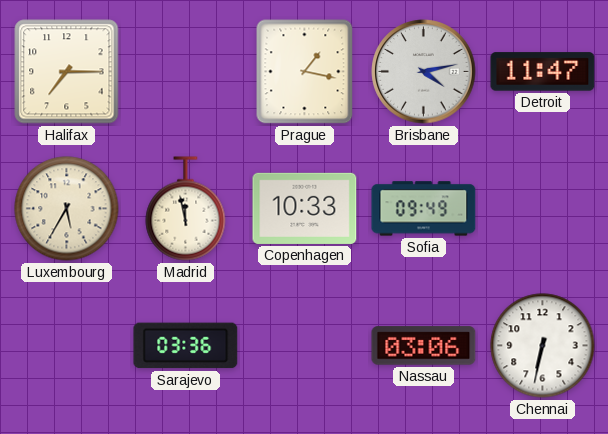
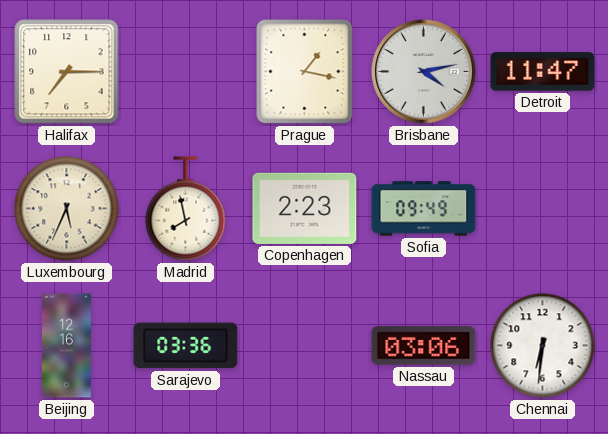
Luxembourg: 5:35 -> 5:34 (67, 209)
Madrid: 11:58 -> 7:58 (186, 209)
Copenhagen: 10:33 -> 2:23 (305, 208)
Beijing: none -> 12:16 (67, 346)
Chennai: 6:32 -> 6:31 (543, 346)
